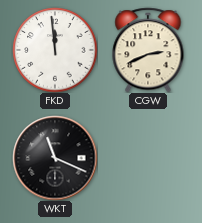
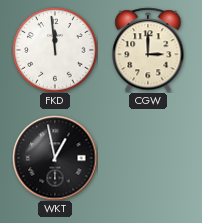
CGW: 2:41 -> 3:00 (148, 50)
WKT: 11:19 -> 12:58 (55, 158)
